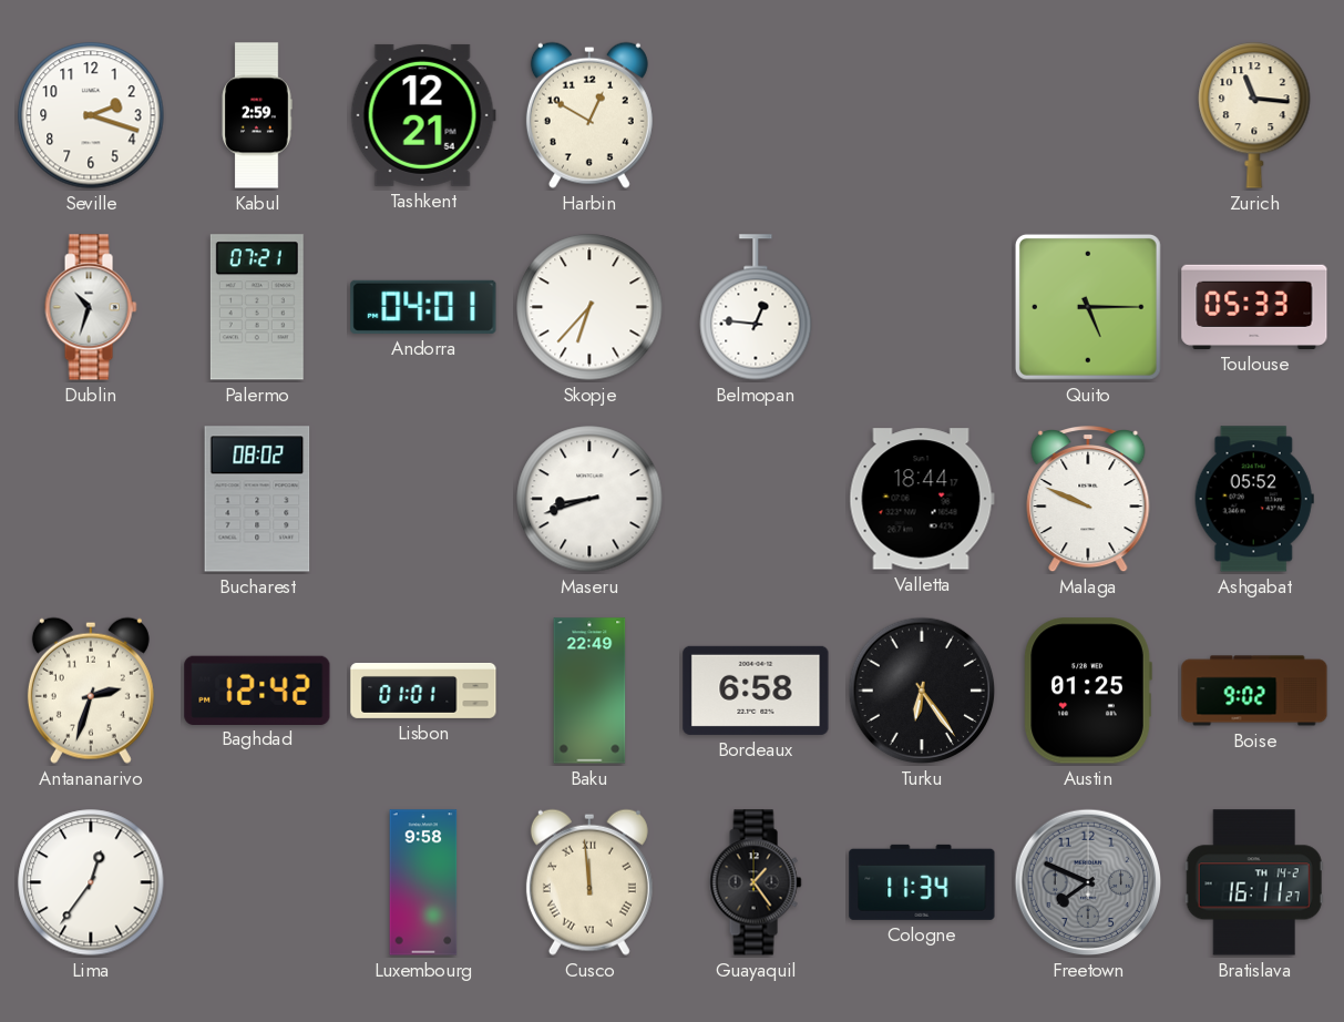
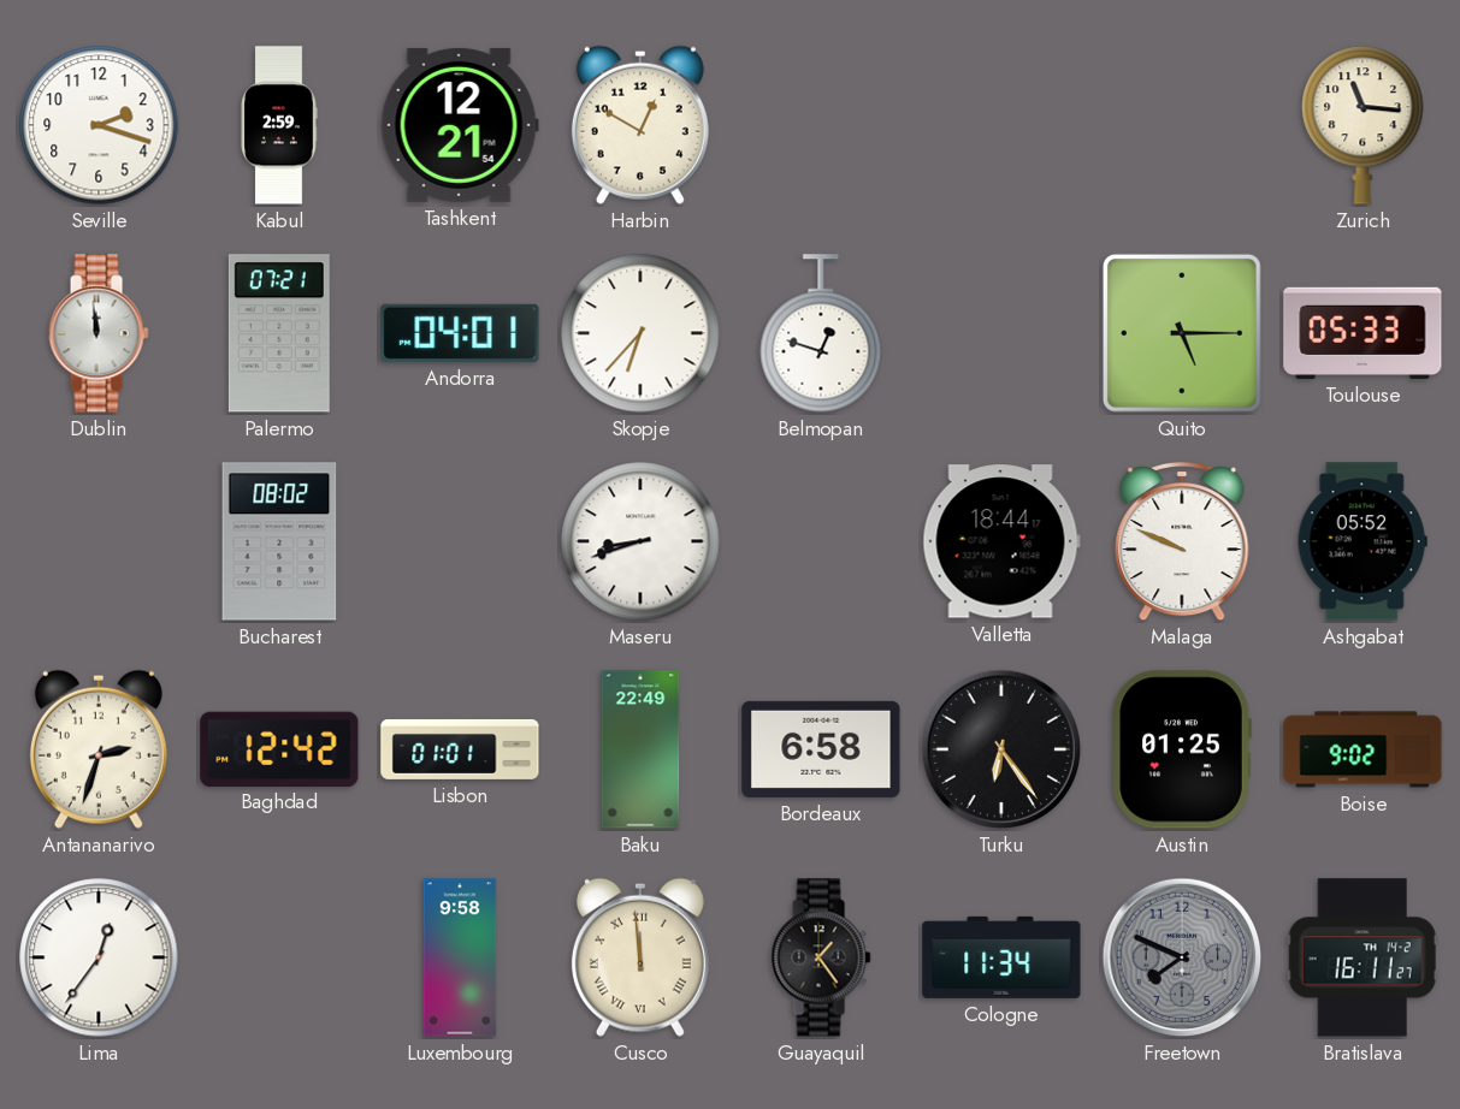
Dublin: 10:33 -> 11:59 (99, 333)
Belmopan: 12:46 -> 12:48 (821, 333)
